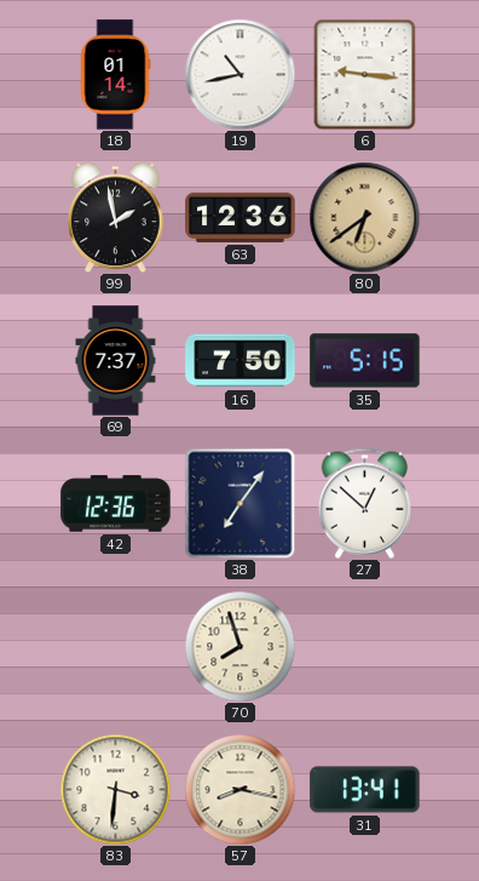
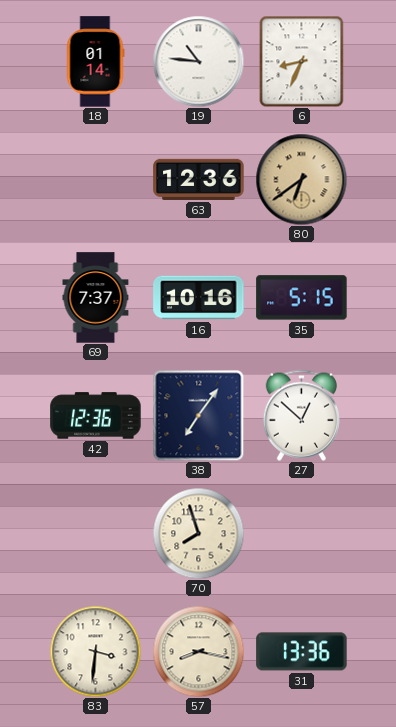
19: 10:43 -> 10:46 (198, 61)
6: 9:16 -> 8:34 (302, 61)
99: 1:58 -> none (116, 217)
16: 7:50 -> 10:16 (199, 298)
31: 13:41 -> 13:36 (302, 652)
